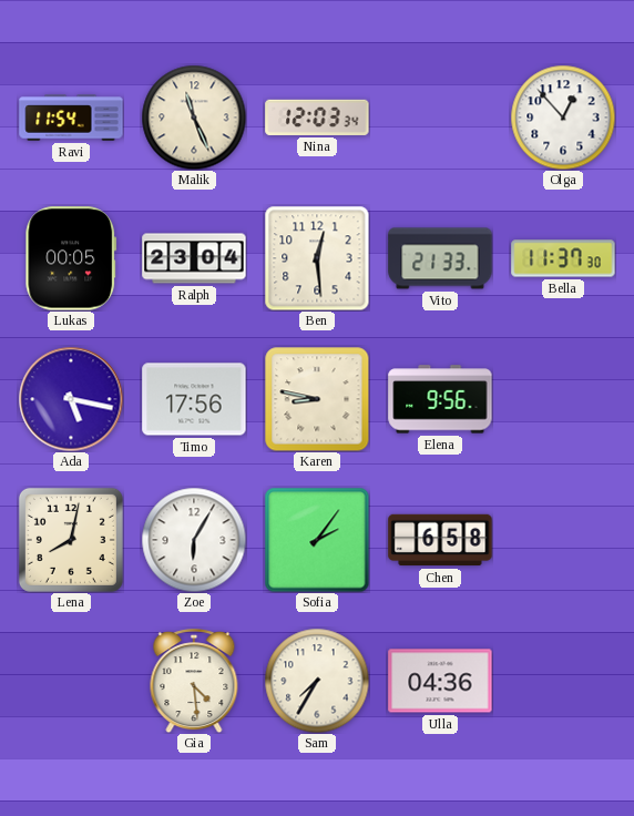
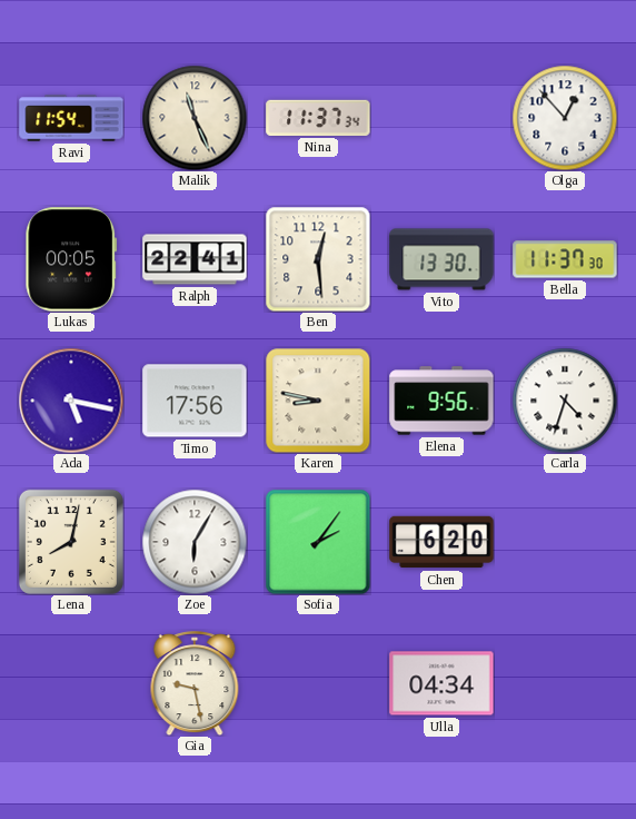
Nina: 12:03 -> 11:37 (318, 118)
Ralph: 23:04 -> 22:41 (195, 259)
Vito: 21:33 -> 13:30 (441, 259)
Carla: none -> 4:33 (565, 401)
Chen: 6:58 -> 6:20 (441, 542)
Gia: 4:29 -> 9:28 (195, 683)
Sam: 7:35 -> none (317, 681)
Ulla: 04:36 -> 04:34 (441, 683)
